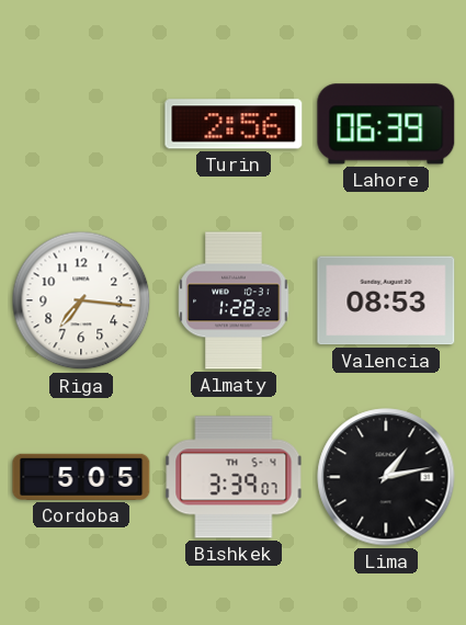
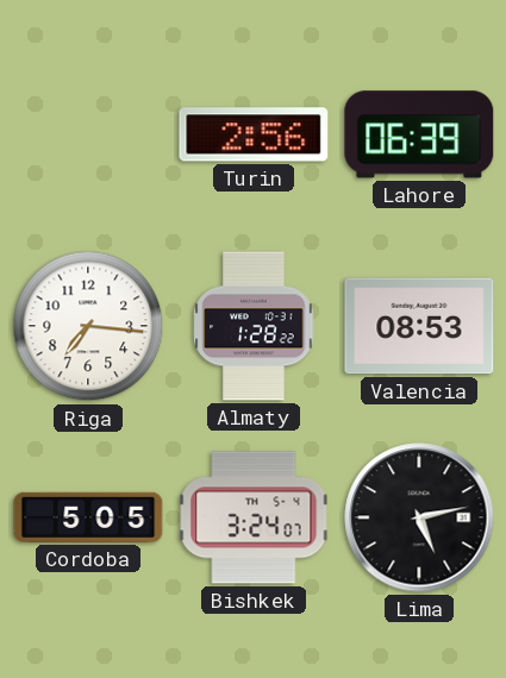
Bishkek: 3:39 -> 3:24 (254, 517)
Lima: 1:13 -> 5:13 (419, 517)
